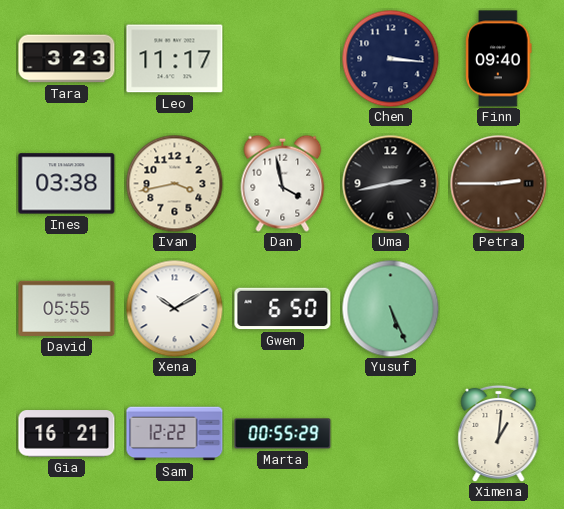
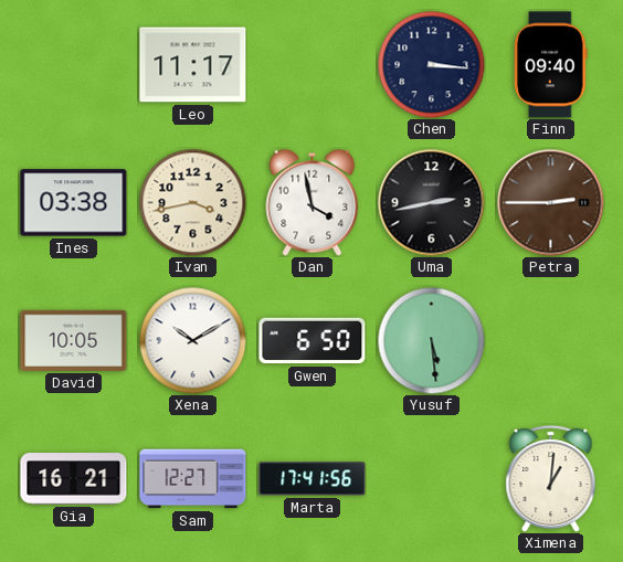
Tara: 3:23 -> none (67, 59)
David: 05:55 -> 10:05 (74, 340)
Yusuf: 5:26 -> 5:29 (431, 340)
Sam: 12:22 -> 12:27 (193, 479)
Marta: 00:55 -> 17:41 (313, 479)
